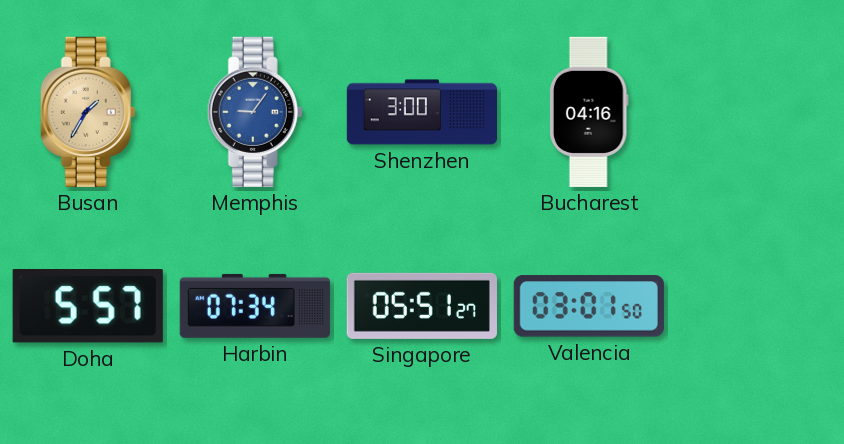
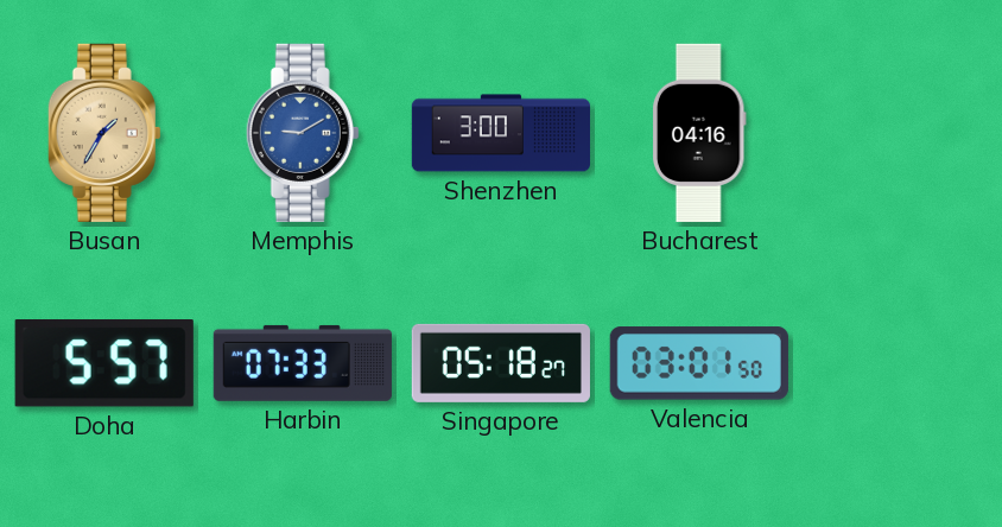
Memphis: 9:06 -> 9:10 (303, 133)
Harbin: 07:34 -> 07:33 (303, 363)
Singapore: 05:51 -> 05:18 (501, 363)
